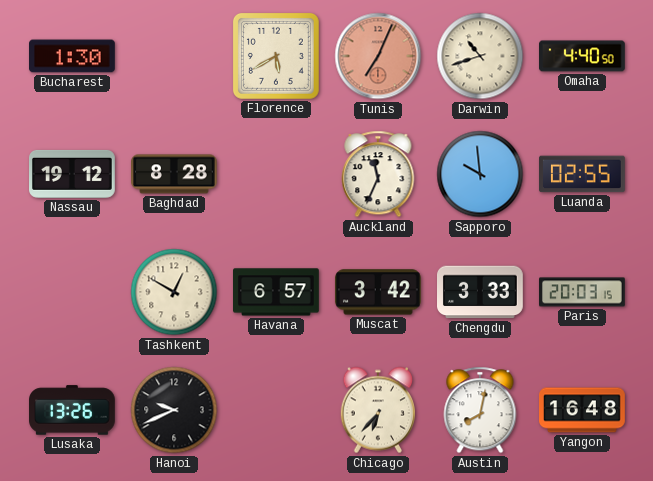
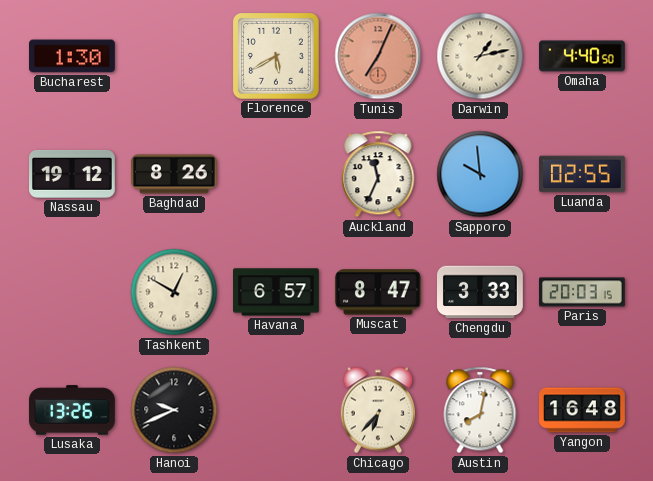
Darwin: 10:42 -> 1:13 (480, 56)
Baghdad: 8:28 -> 8:26 (175, 174)
Muscat: 3:42 -> 8:47 (378, 292)
